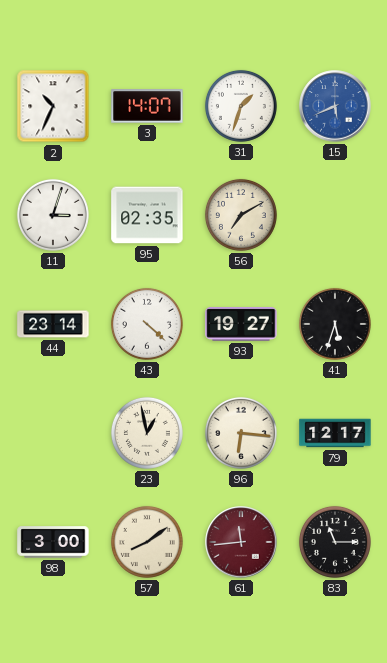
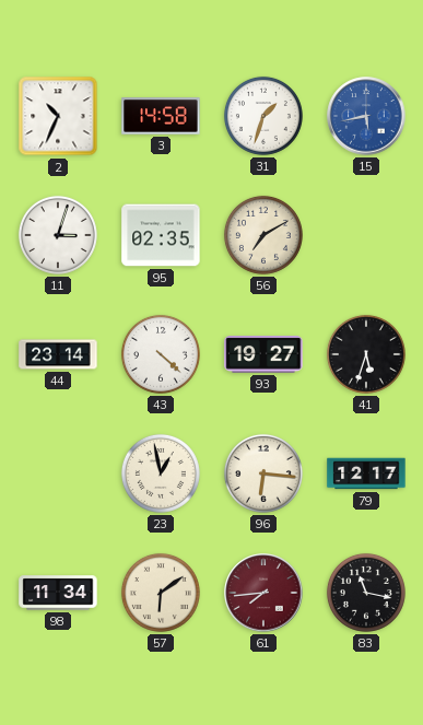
3: 14:07 -> 14:58 (161, 116)
15: 5:41 -> 5:43 (366, 116)
98: 3:00 -> 11:34 (58, 593)
57: 8:09 -> 6:09 (161, 593)
61: 11:44 -> 7:44 (263, 593)
83: 11:15 -> 11:17 (366, 593)
